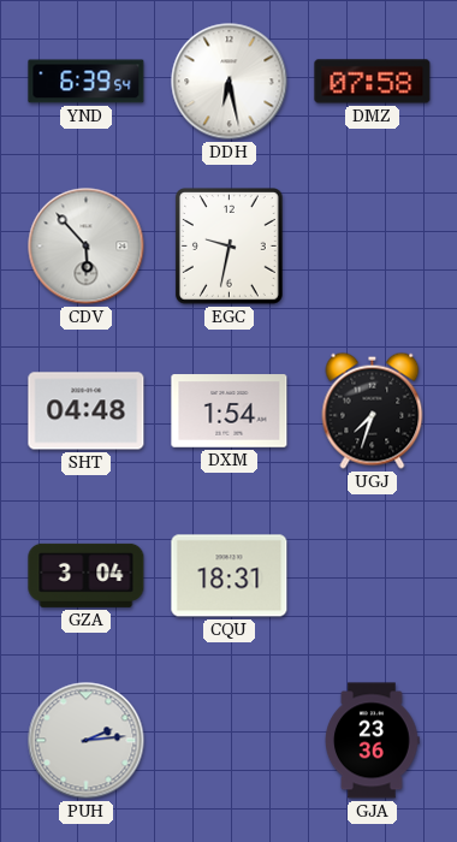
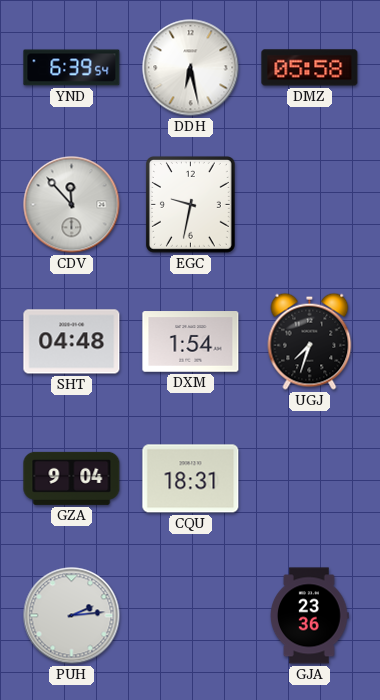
DMZ: 07:58 -> 05:58 (310, 68)
CDV: 5:53 -> 11:53 (72, 205)
GZA: 3:04 -> 9:04 (72, 478)
